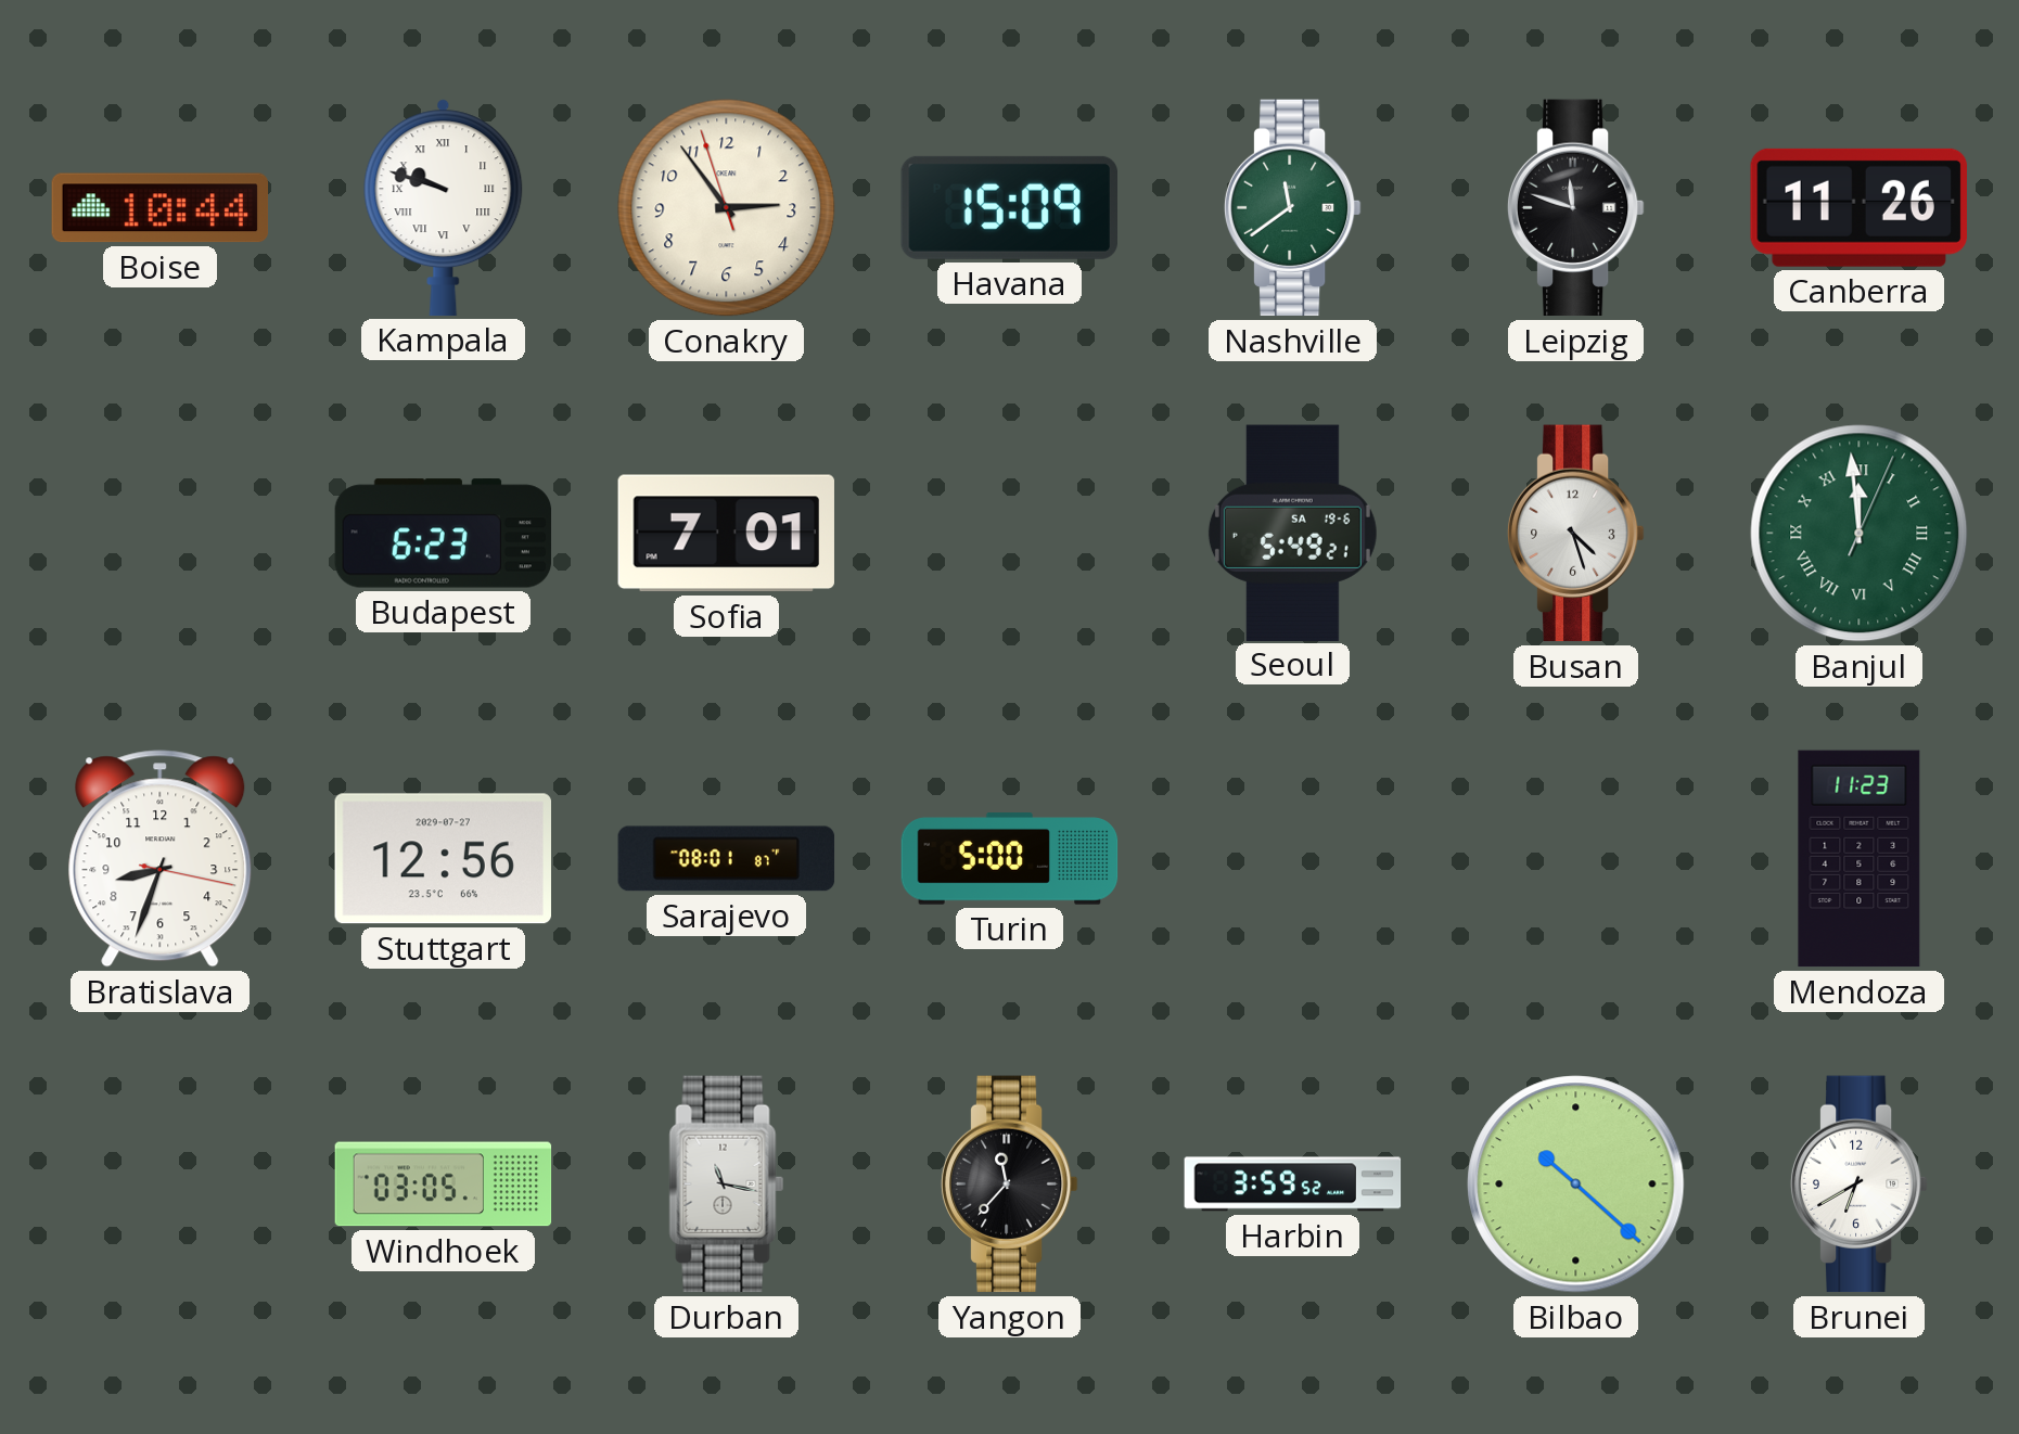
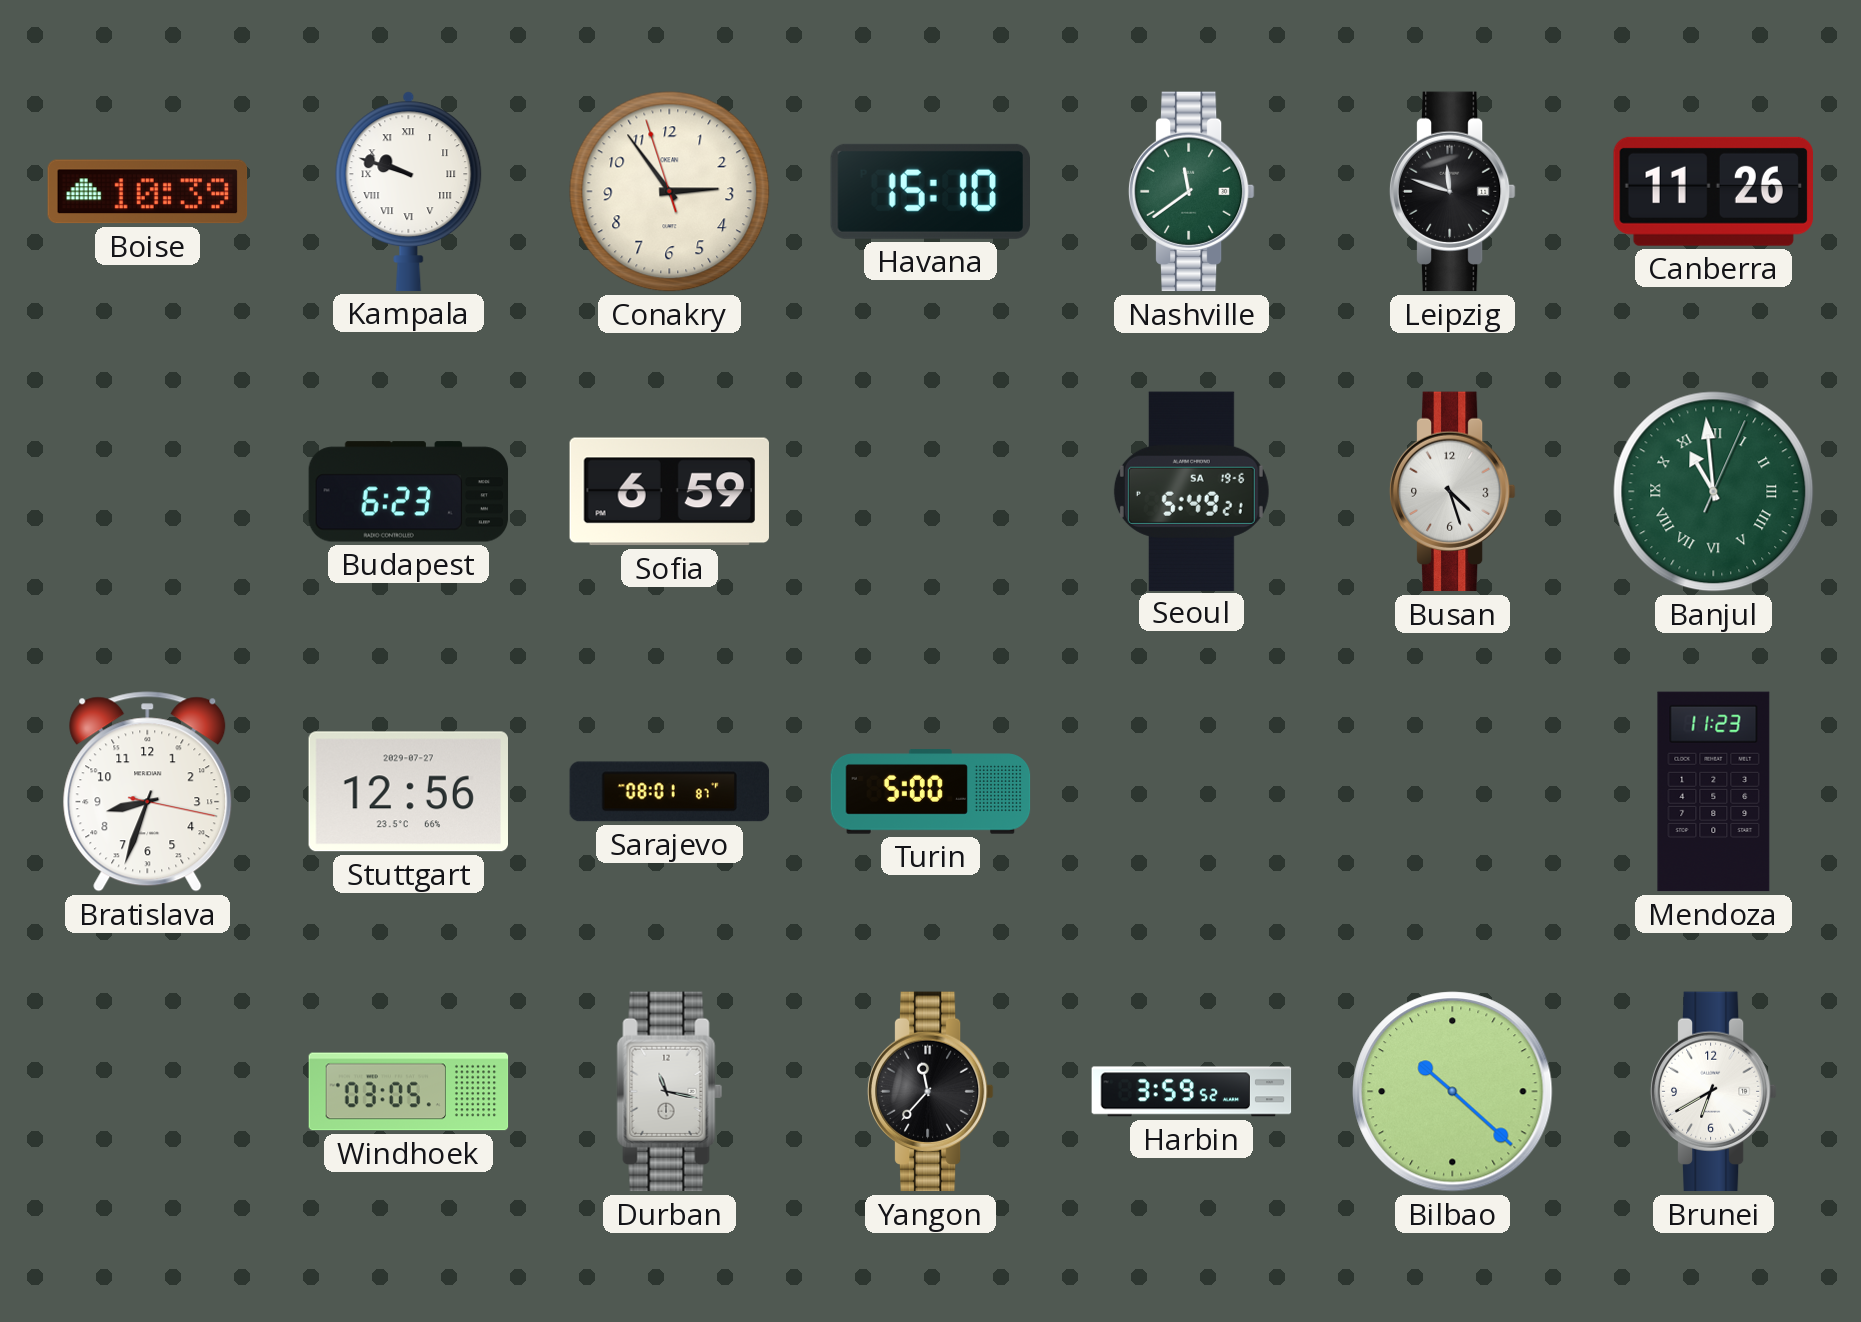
Boise: 10:44 -> 10:39 (148, 192)
Havana: 15:09 -> 15:10 (930, 191)
Sofia: 7:01 -> 6:59 (669, 492)
Banjul: 11:59 -> 10:59 (1714, 492)
